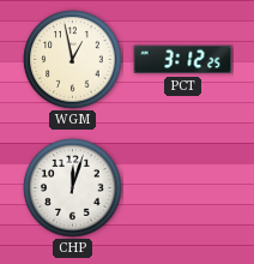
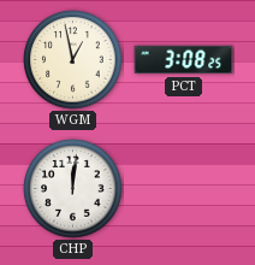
PCT: 3:12 -> 3:08 (184, 60)
CHP: 12:03 -> 12:01 (73, 189)
